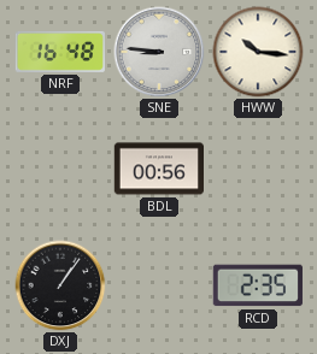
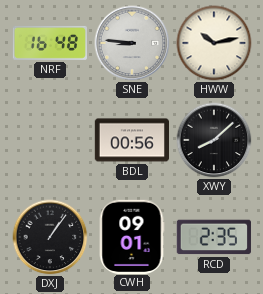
HWW: 10:16 -> 10:13 (214, 43)
XWY: none -> 8:08 (214, 140)
CWH: none -> 09:01 (132, 236)
